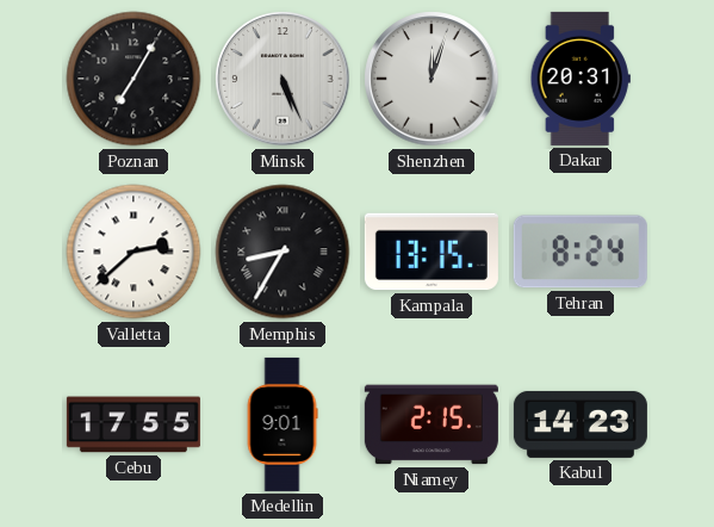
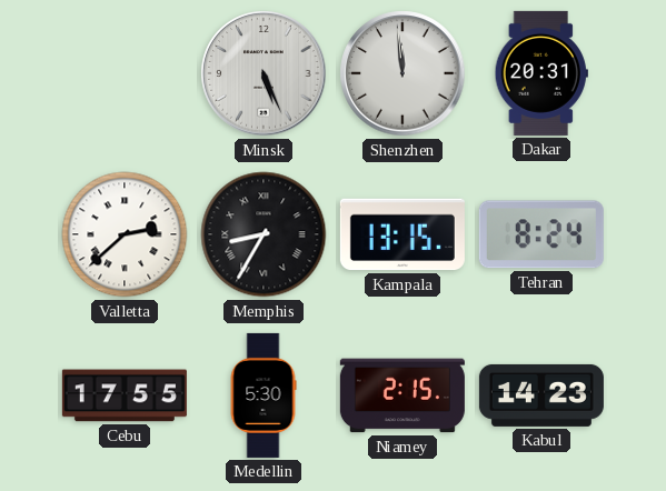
Poznan: 7:05 -> none (134, 79)
Shenzhen: 12:03 -> 11:59 (402, 73)
Medellin: 9:01 -> 5:30 (264, 395)
